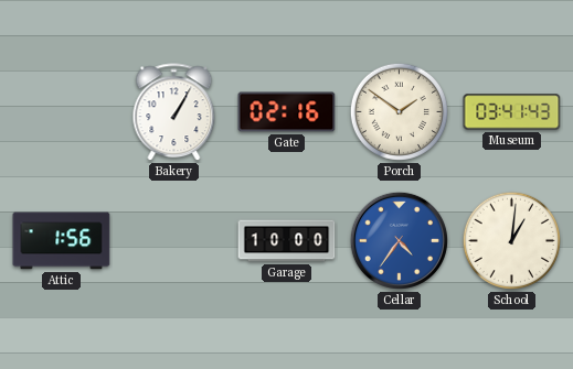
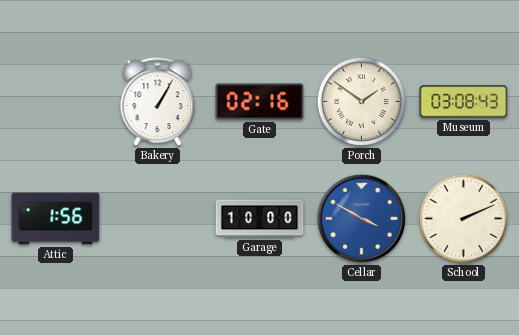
Museum: 03:41 -> 03:08 (464, 102)
Cellar: 4:36 -> 3:50 (361, 218)
School: 1:01 -> 2:11 (463, 218)
